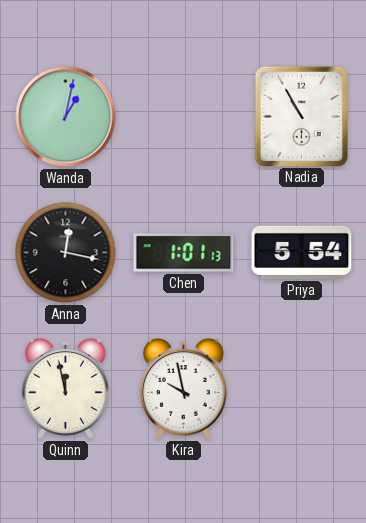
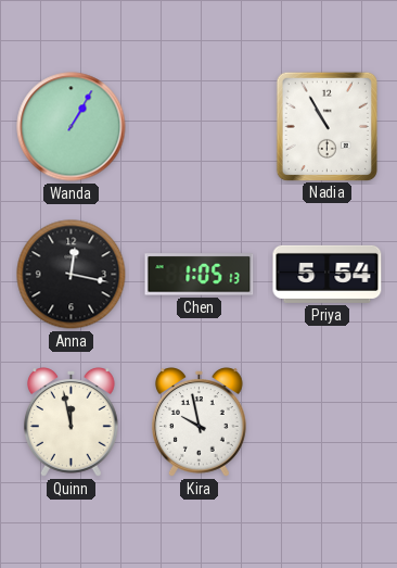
Wanda: 1:02 -> 1:05 (72, 127)
Chen: 1:01 -> 1:05 (200, 275)
